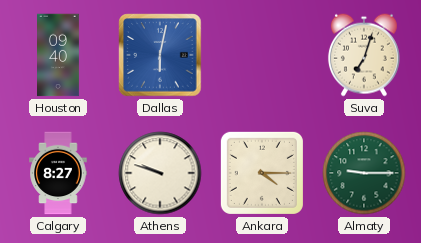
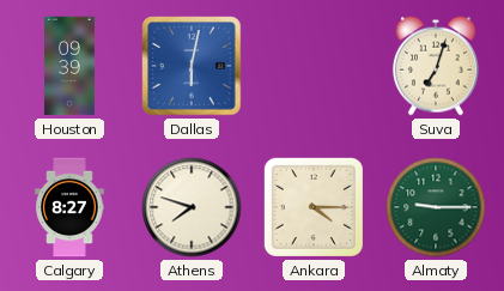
Houston: 09:40 -> 09:39 (71, 66)
Athens: 9:48 -> 7:48 (192, 207)
